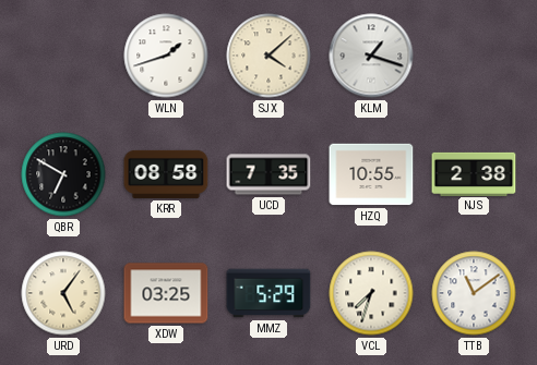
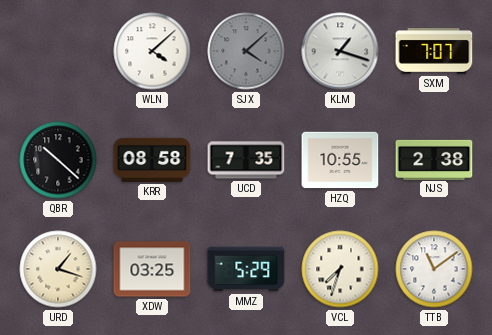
WLN: 1:42 -> 4:08 (152, 51)
SJX dial: cream -> grey (246, 51)
SXM: none -> 7:07 (434, 52)
QBR: 6:50 -> 10:22 (58, 160)
URD: 5:06 -> 1:18 (58, 269)
